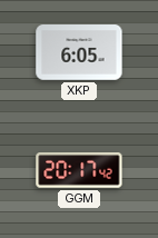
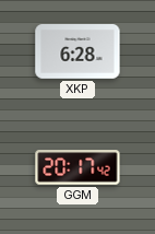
XKP: 6:05 -> 6:28 (77, 51)
